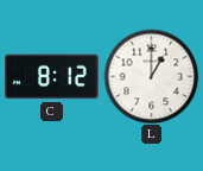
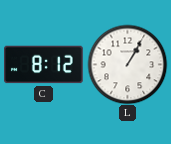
L: 1:00 -> 1:05 (127, 64)
